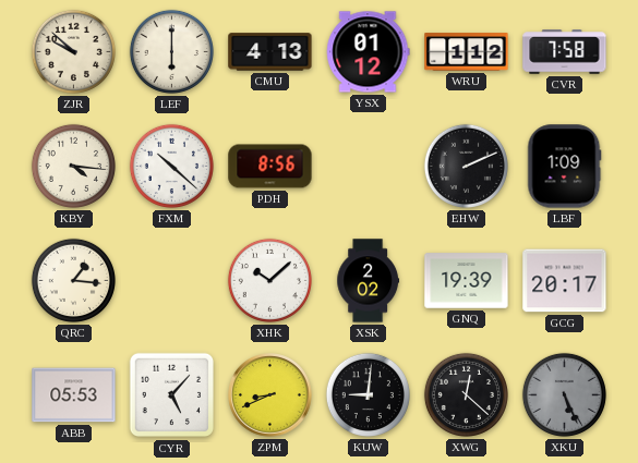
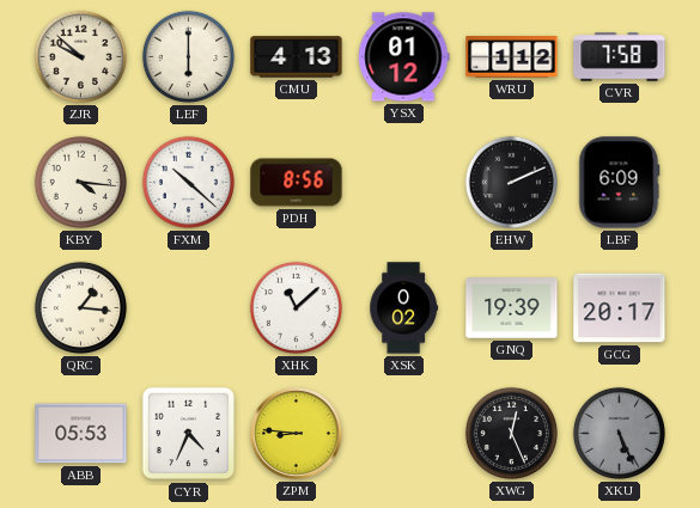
LBF: 1:09 -> 6:09 (620, 183)
XHK: 10:08 -> 11:08 (296, 307)
XSK: 2:02 -> 0:02 (403, 308)
CYR: 5:07 -> 4:34 (189, 434)
ZPM: 8:41 -> 8:46 (297, 434)
KUW: 9:01 -> none (368, 394)
XWG: 12:22 -> 12:26 (511, 433)
